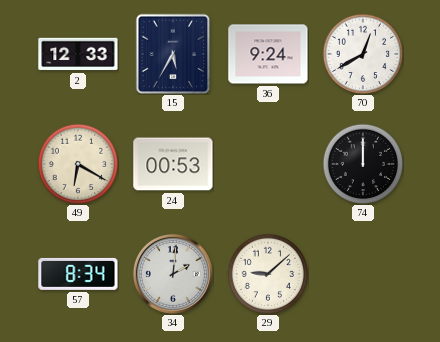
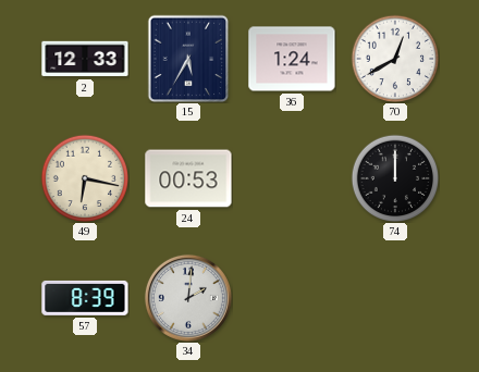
36: 9:24 -> 1:24 (292, 59)
49: 6:20 -> 6:17 (85, 178)
57: 8:34 -> 8:39 (85, 298)
29: 9:08 -> none (268, 274)
